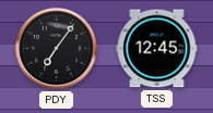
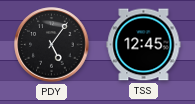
PDY: 7:06 -> 5:06 (52, 45)
